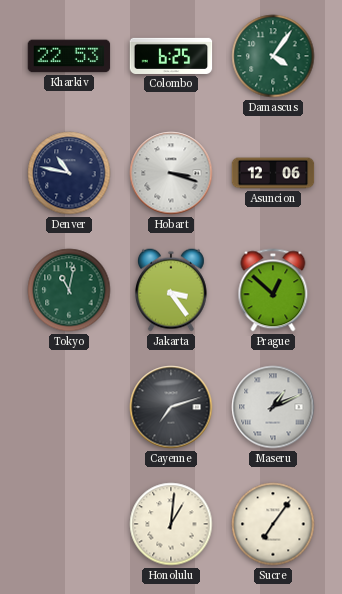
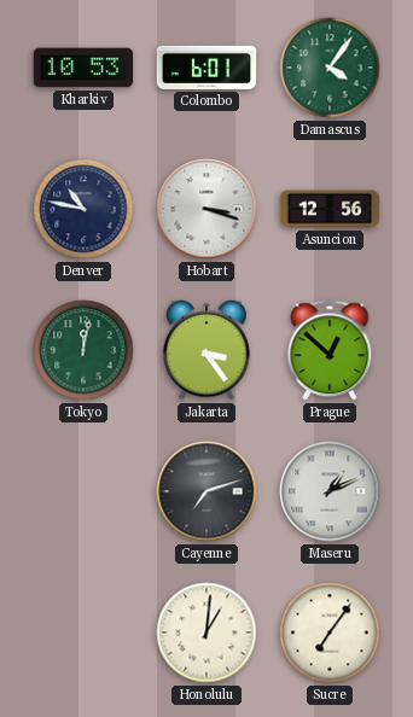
Kharkiv: 22:53 -> 10:53 (83, 68)
Colombo: 6:25 -> 6:01 (206, 68)
Asuncion: 12:06 -> 12:56 (330, 209)
Tokyo: 11:02 -> 12:02 (83, 350)
